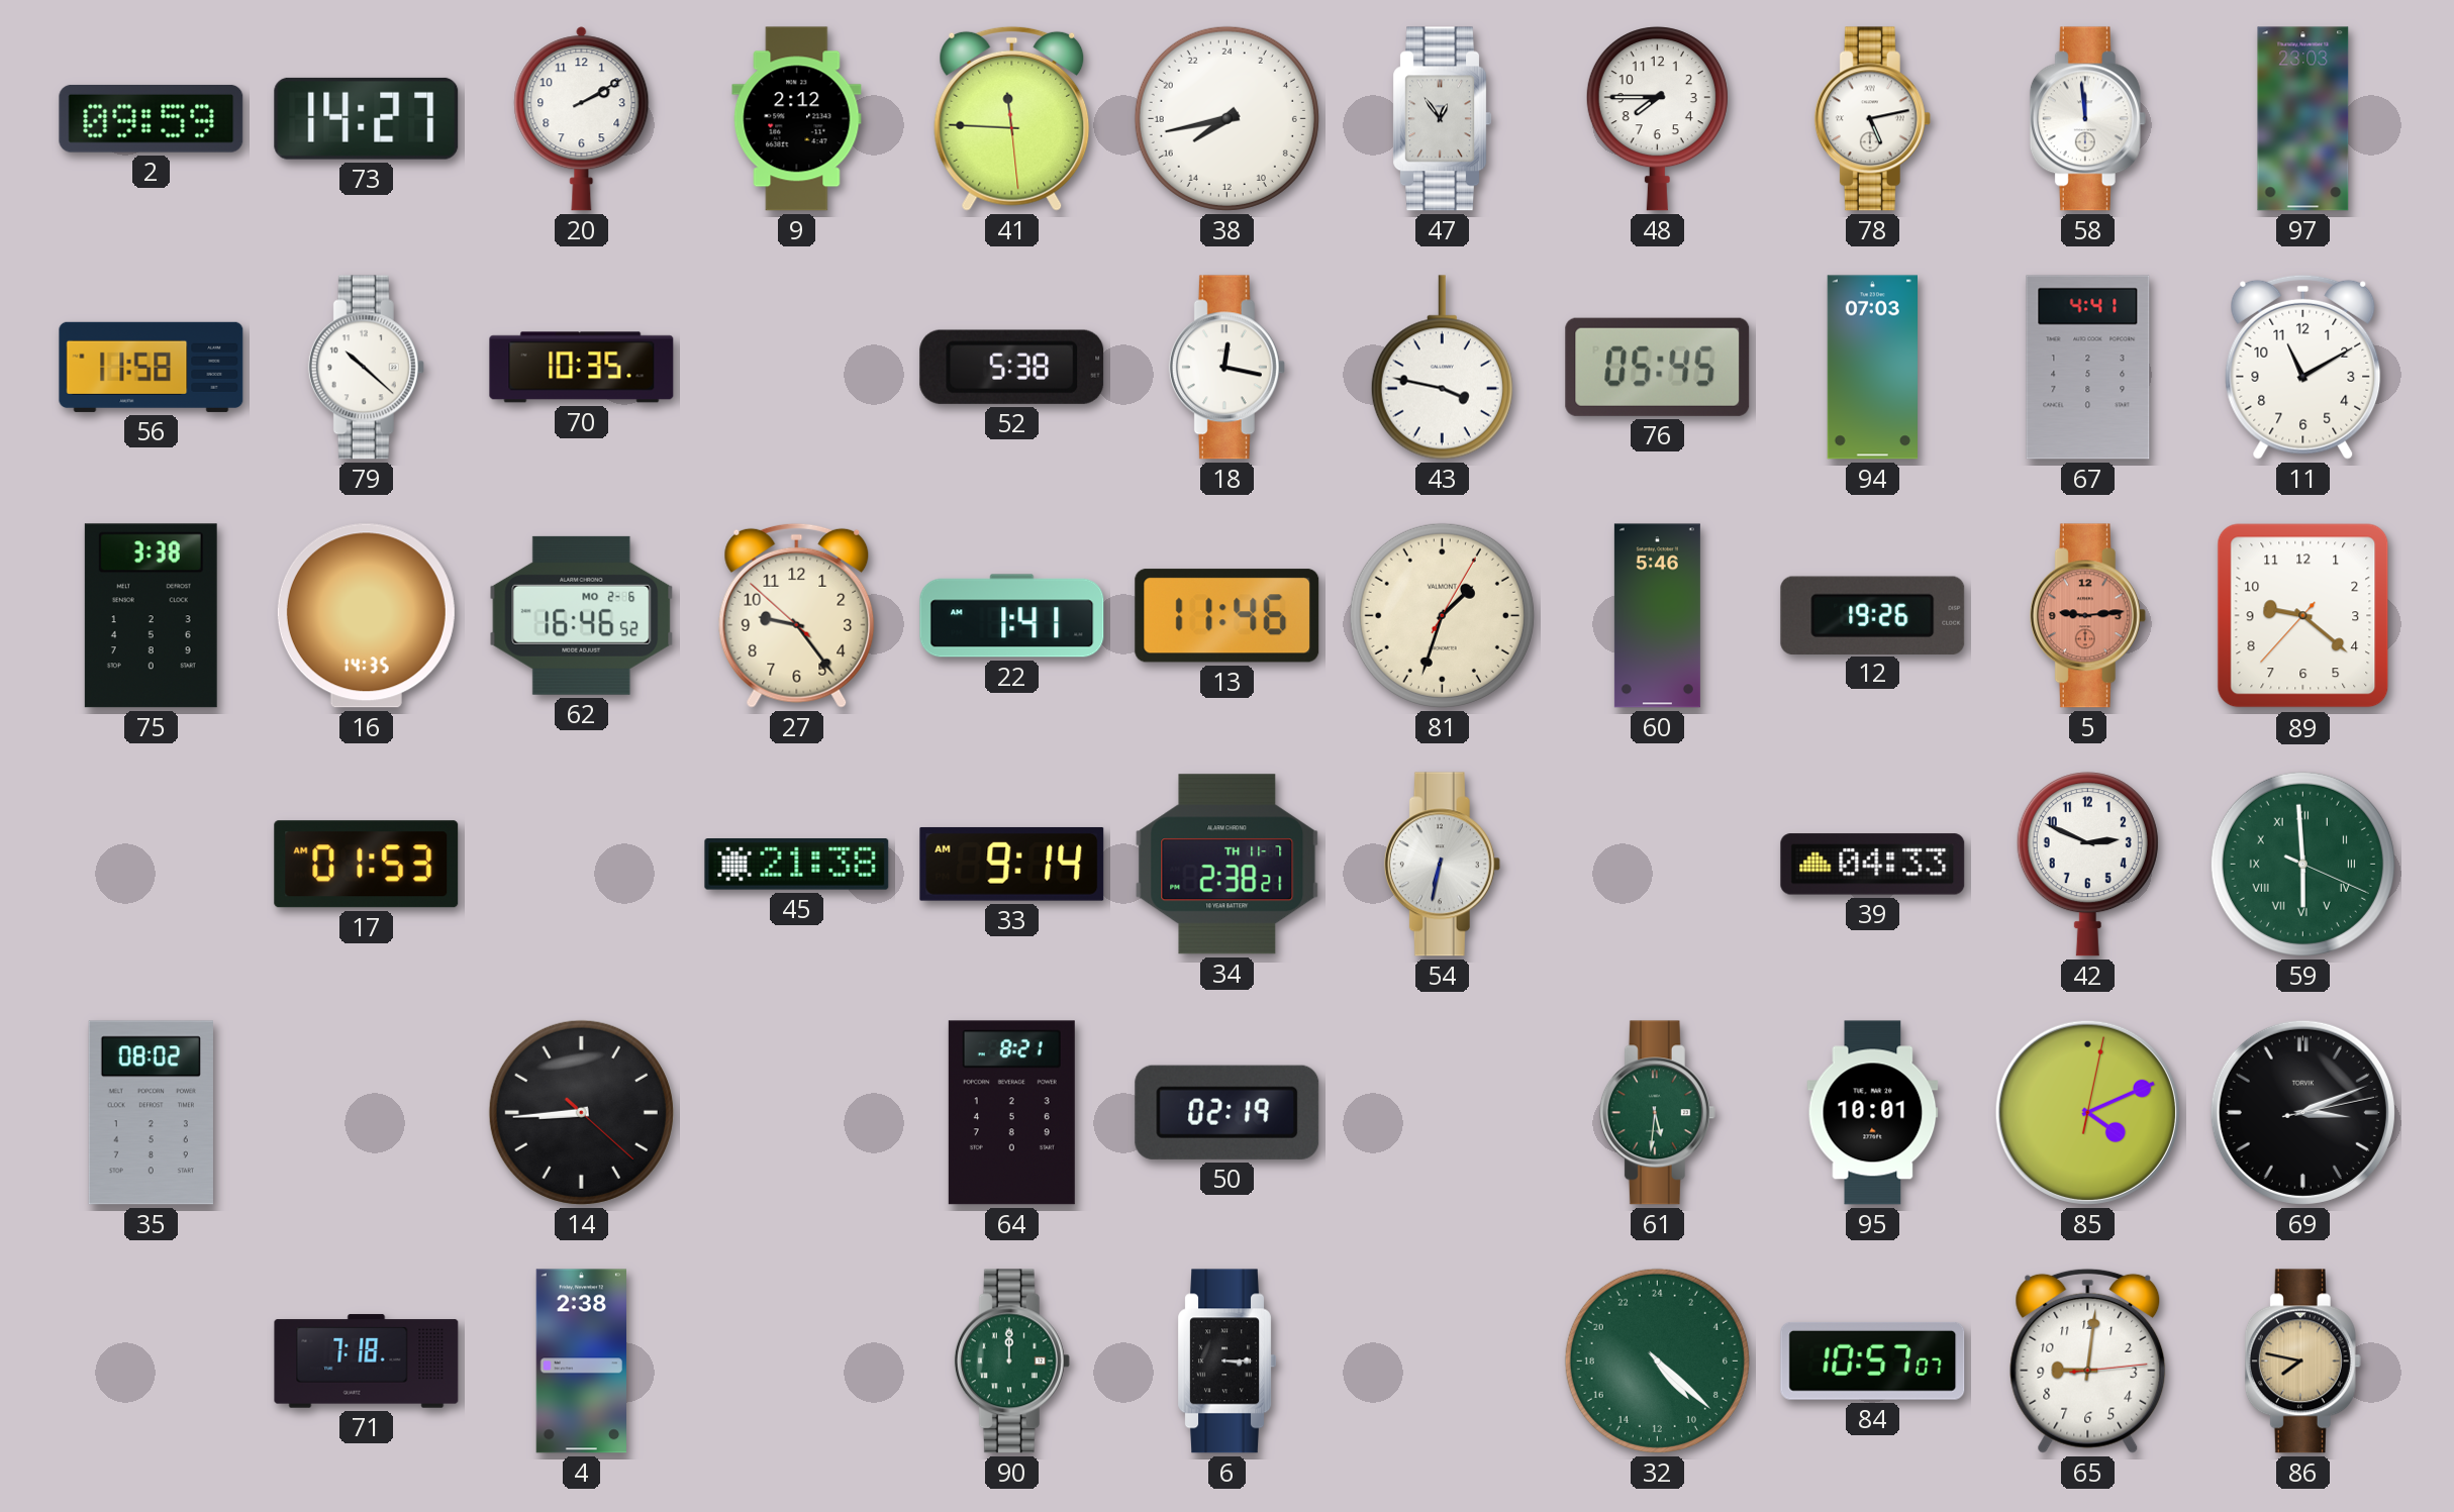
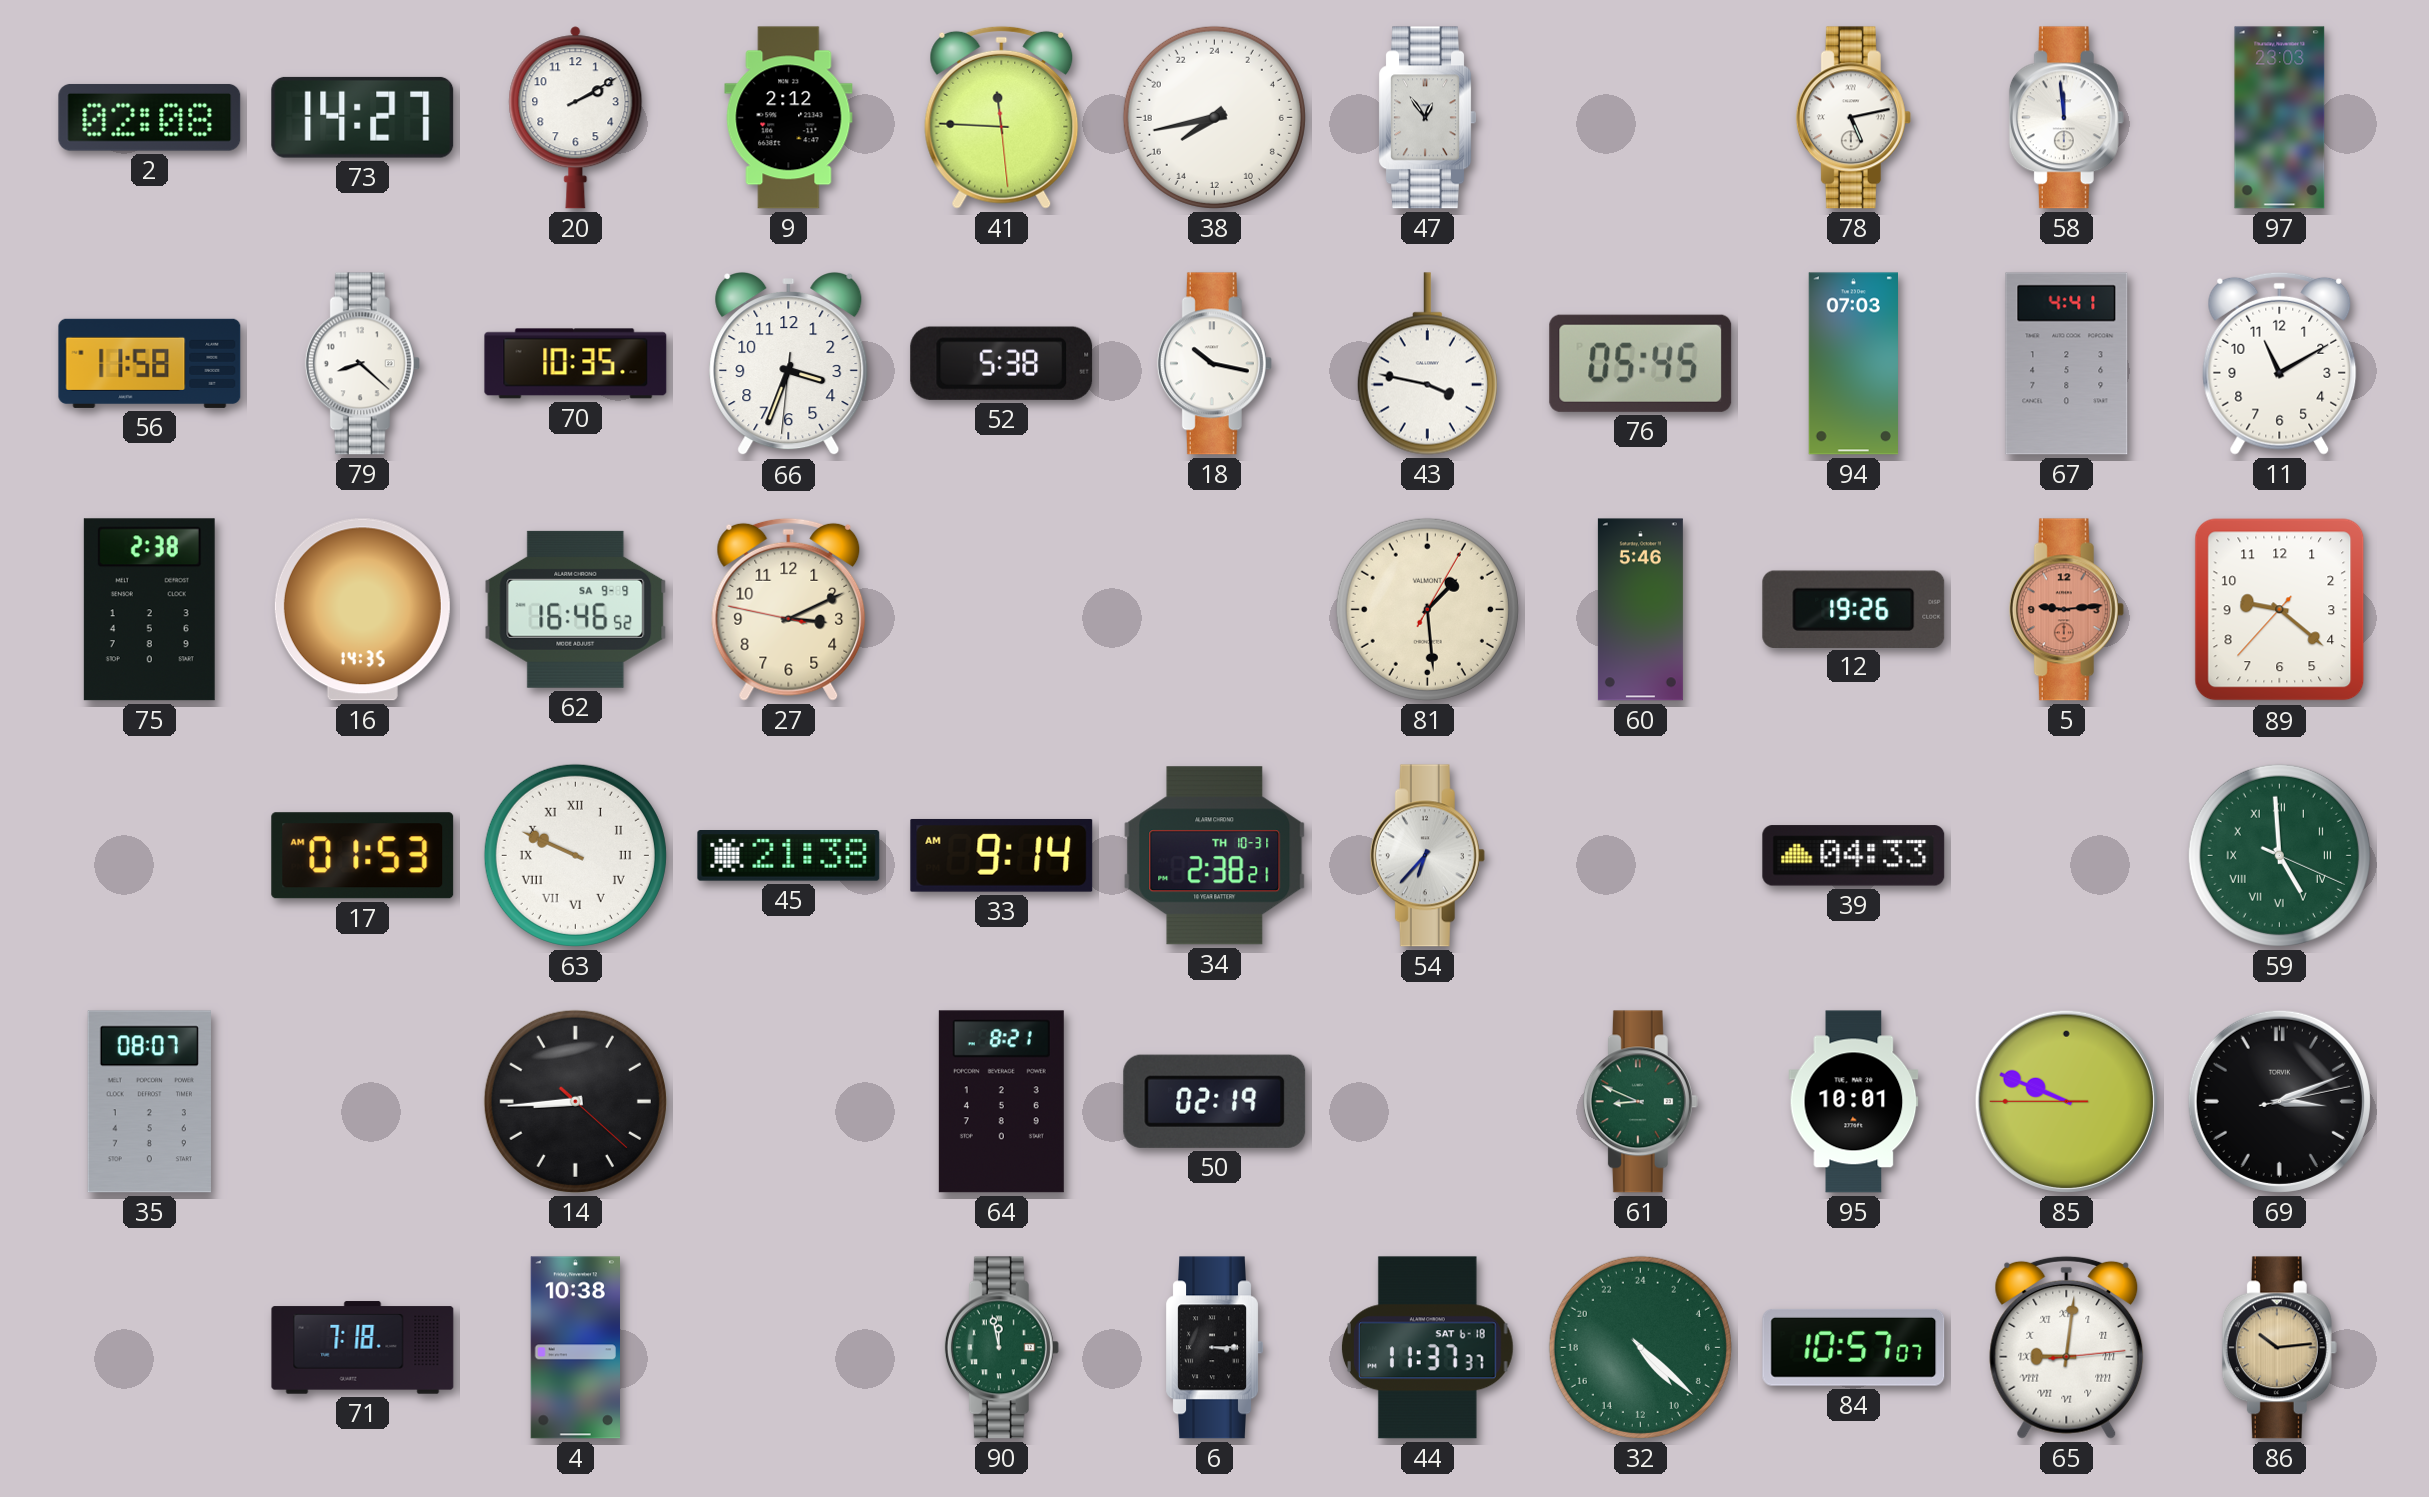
2: 09:59 -> 02:08 (150, 118)
48: 7:45 -> none (1657, 119)
79: 10:22 -> 8:22 (362, 364)
66: none -> 3:33 (789, 365)
18: 12:17 -> 10:17 (1214, 364)
75: 3:38 -> 2:38 (149, 610)
62 date: MO 2-6 -> SA 9-9 (576, 609)
27: 9:23 -> 3:10 (789, 609)
22: 1:41 -> none (1012, 616)
13: 11:46 -> none (1228, 616)
81: 1:33 -> 1:29 (1427, 609)
63: none -> 9:49 (575, 855)
34 date: TH 11-7 -> TH 10-31 (1215, 856)
54: 6:32 -> 6:37 (1427, 856)
42: 2:49 -> none (2087, 865)
59: 5:59 -> 4:59 (2279, 855)
35: 08:02 -> 08:07 (149, 1102)
61: 5:31 -> 8:49 (1640, 1102)
85: 4:11 -> 9:48 (2066, 1101)
4: 2:38 -> 10:38 (575, 1348)
90: 12:00 -> 11:58 (1001, 1348)
44: none -> 11:37 (1428, 1348)
65 numerals: Arabic -> Roman (2067, 1347)
86: 7:47 -> 10:14 (2279, 1348)
